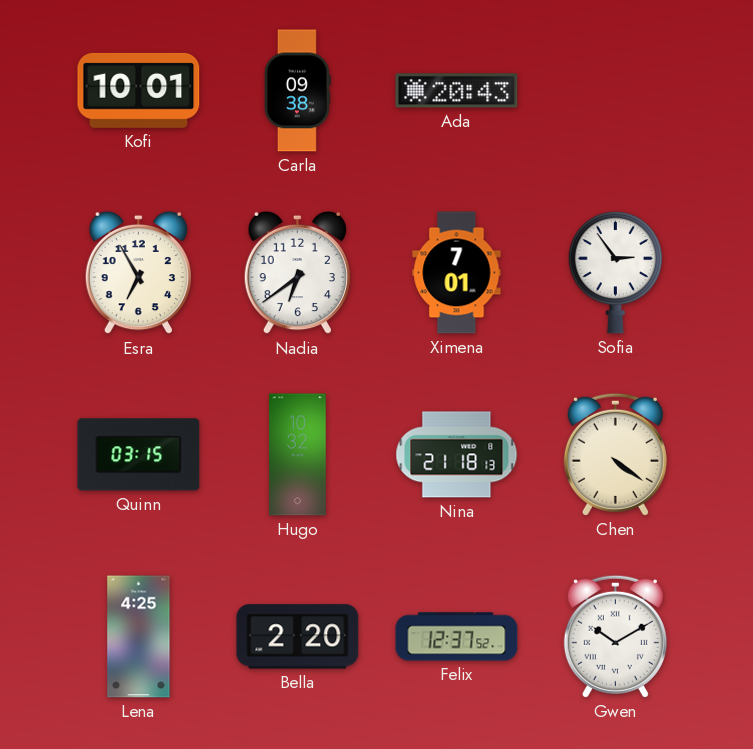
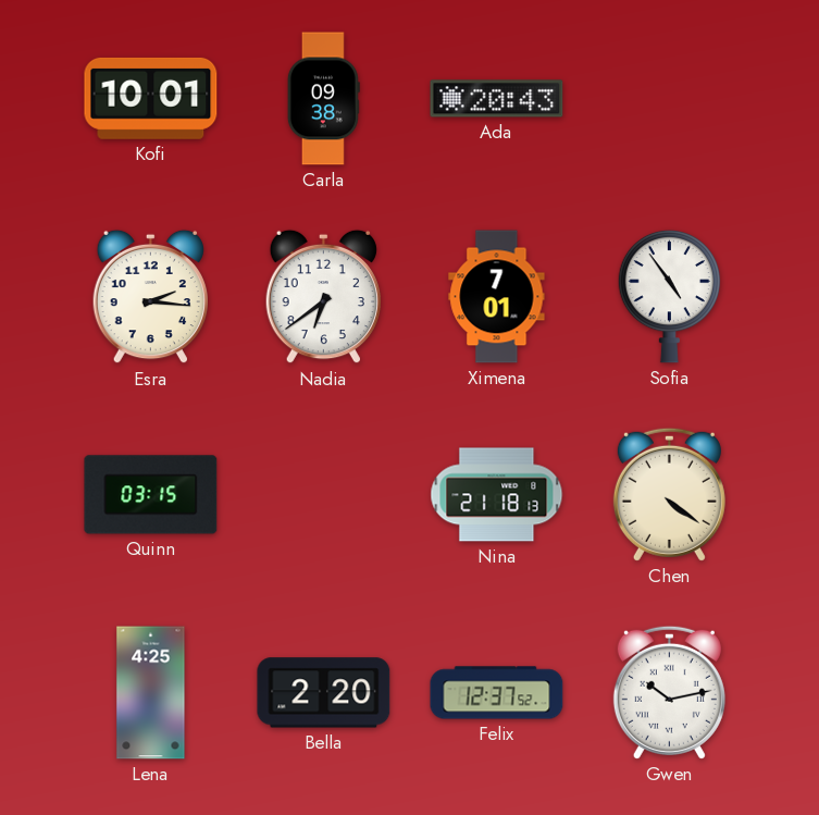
Esra: 6:55 -> 2:16 (150, 297)
Sofia: 2:54 -> 4:54 (669, 296)
Hugo: 10:32 -> none (298, 455)
Gwen: 10:10 -> 10:13 (669, 692)
